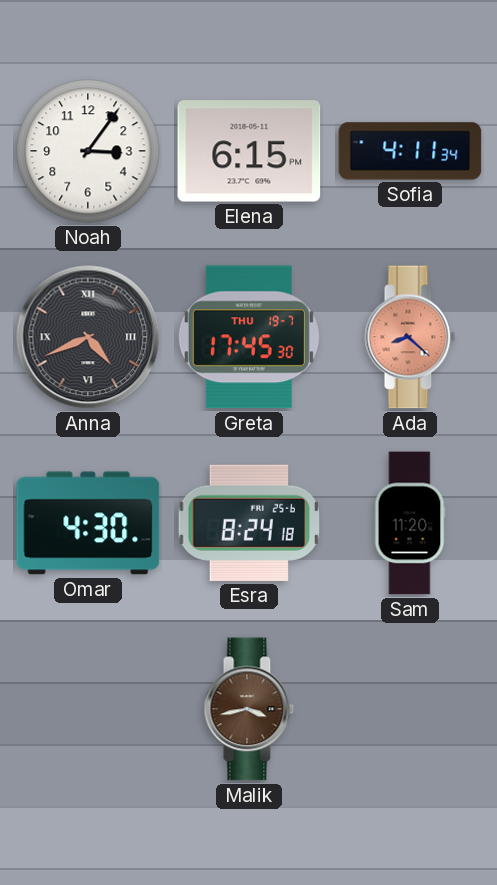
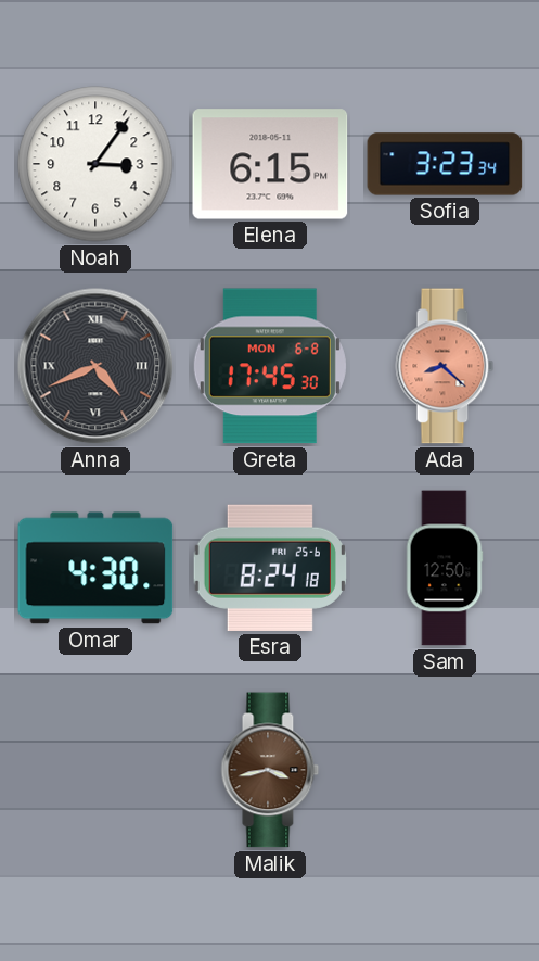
Sofia: 4:11 -> 3:23 (445, 164)
Greta date: THU 19-7 -> MON 6-8 (270, 366)
Sam: 11:20 -> 12:50 (445, 568)
